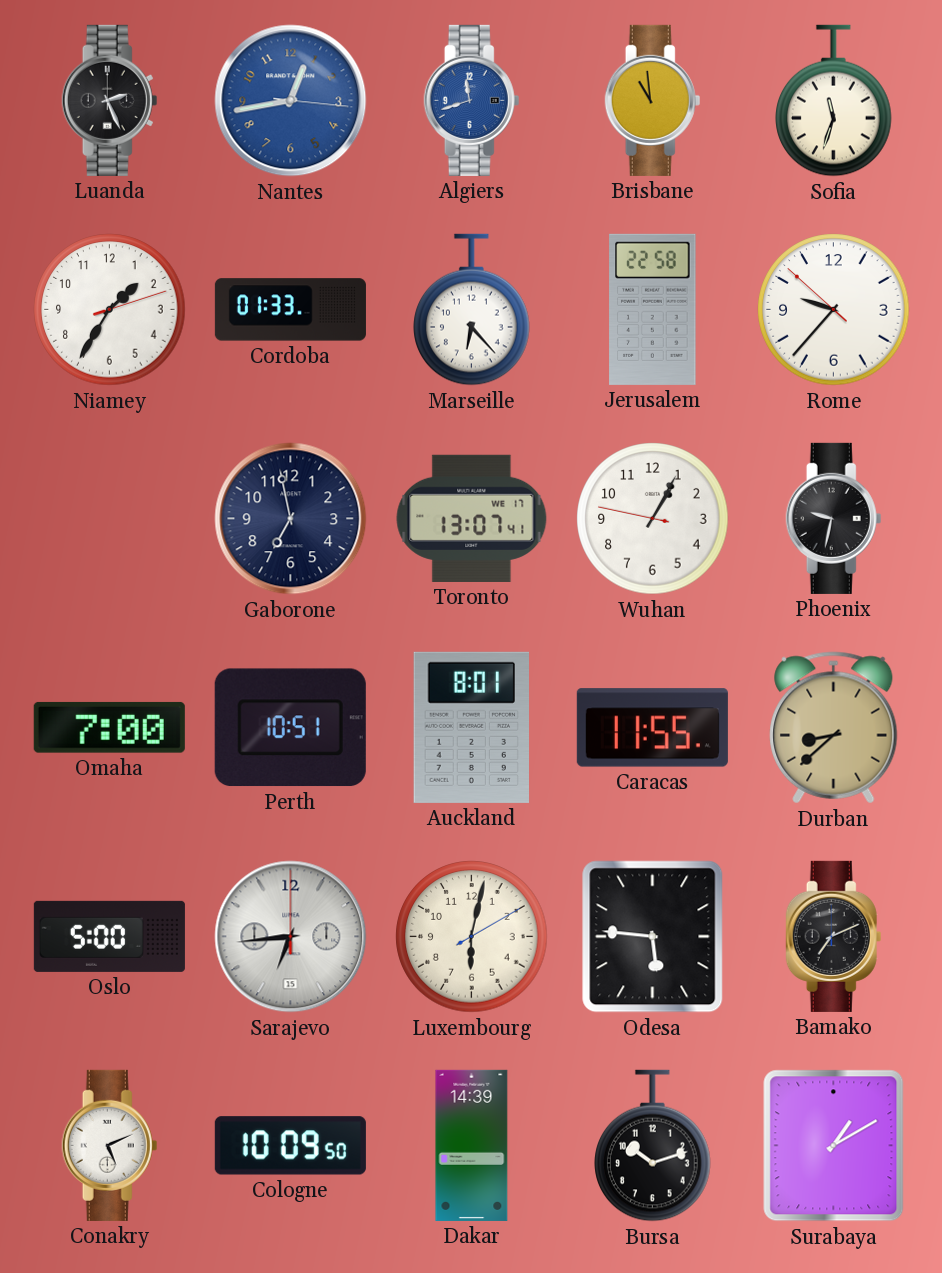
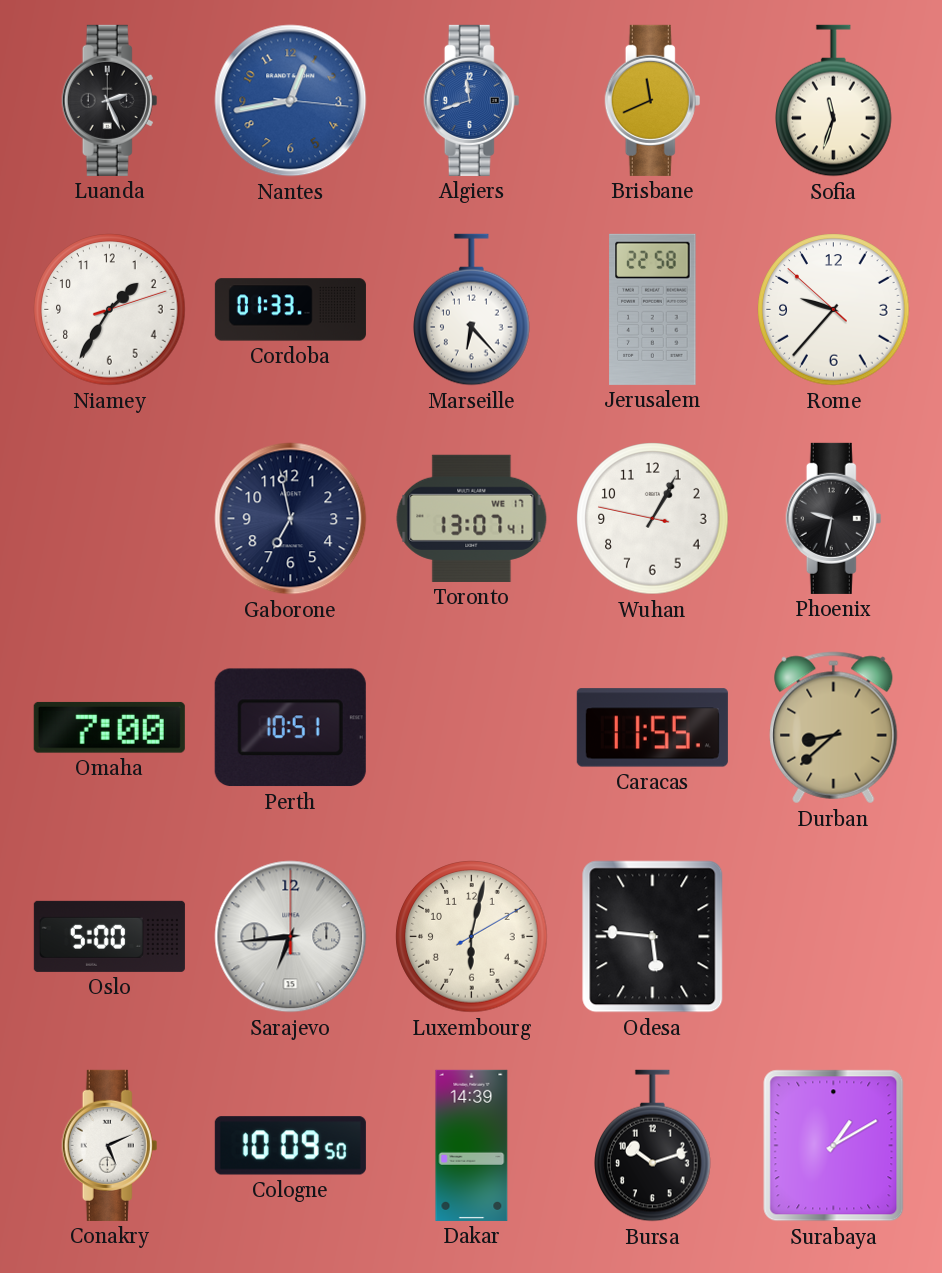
Brisbane: 10:59 -> 11:41 (653, 100)
Auckland: 8:01 -> none (471, 727)
Bamako: 7:11 -> none (834, 936)
